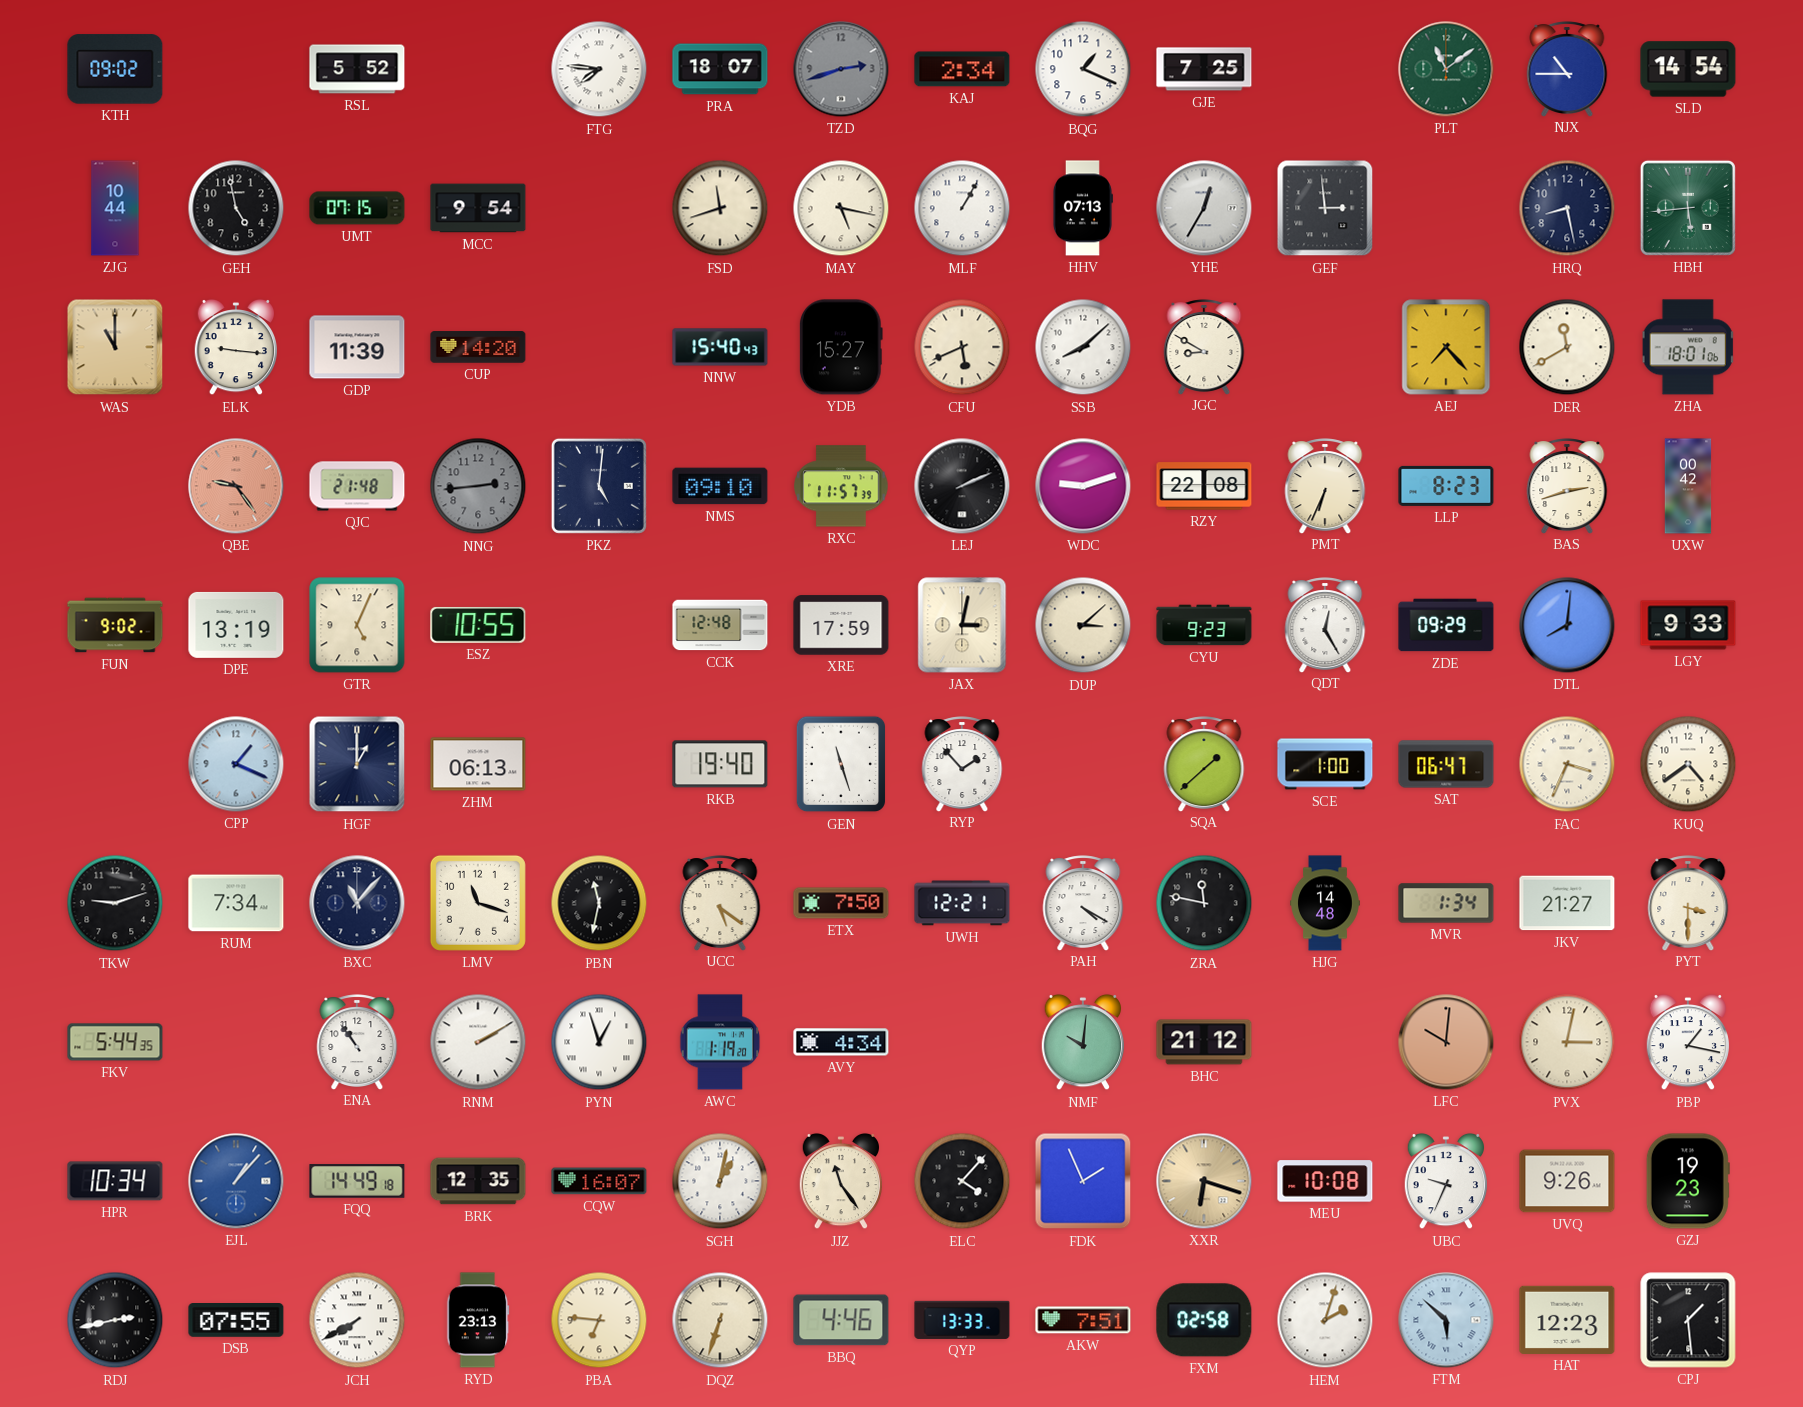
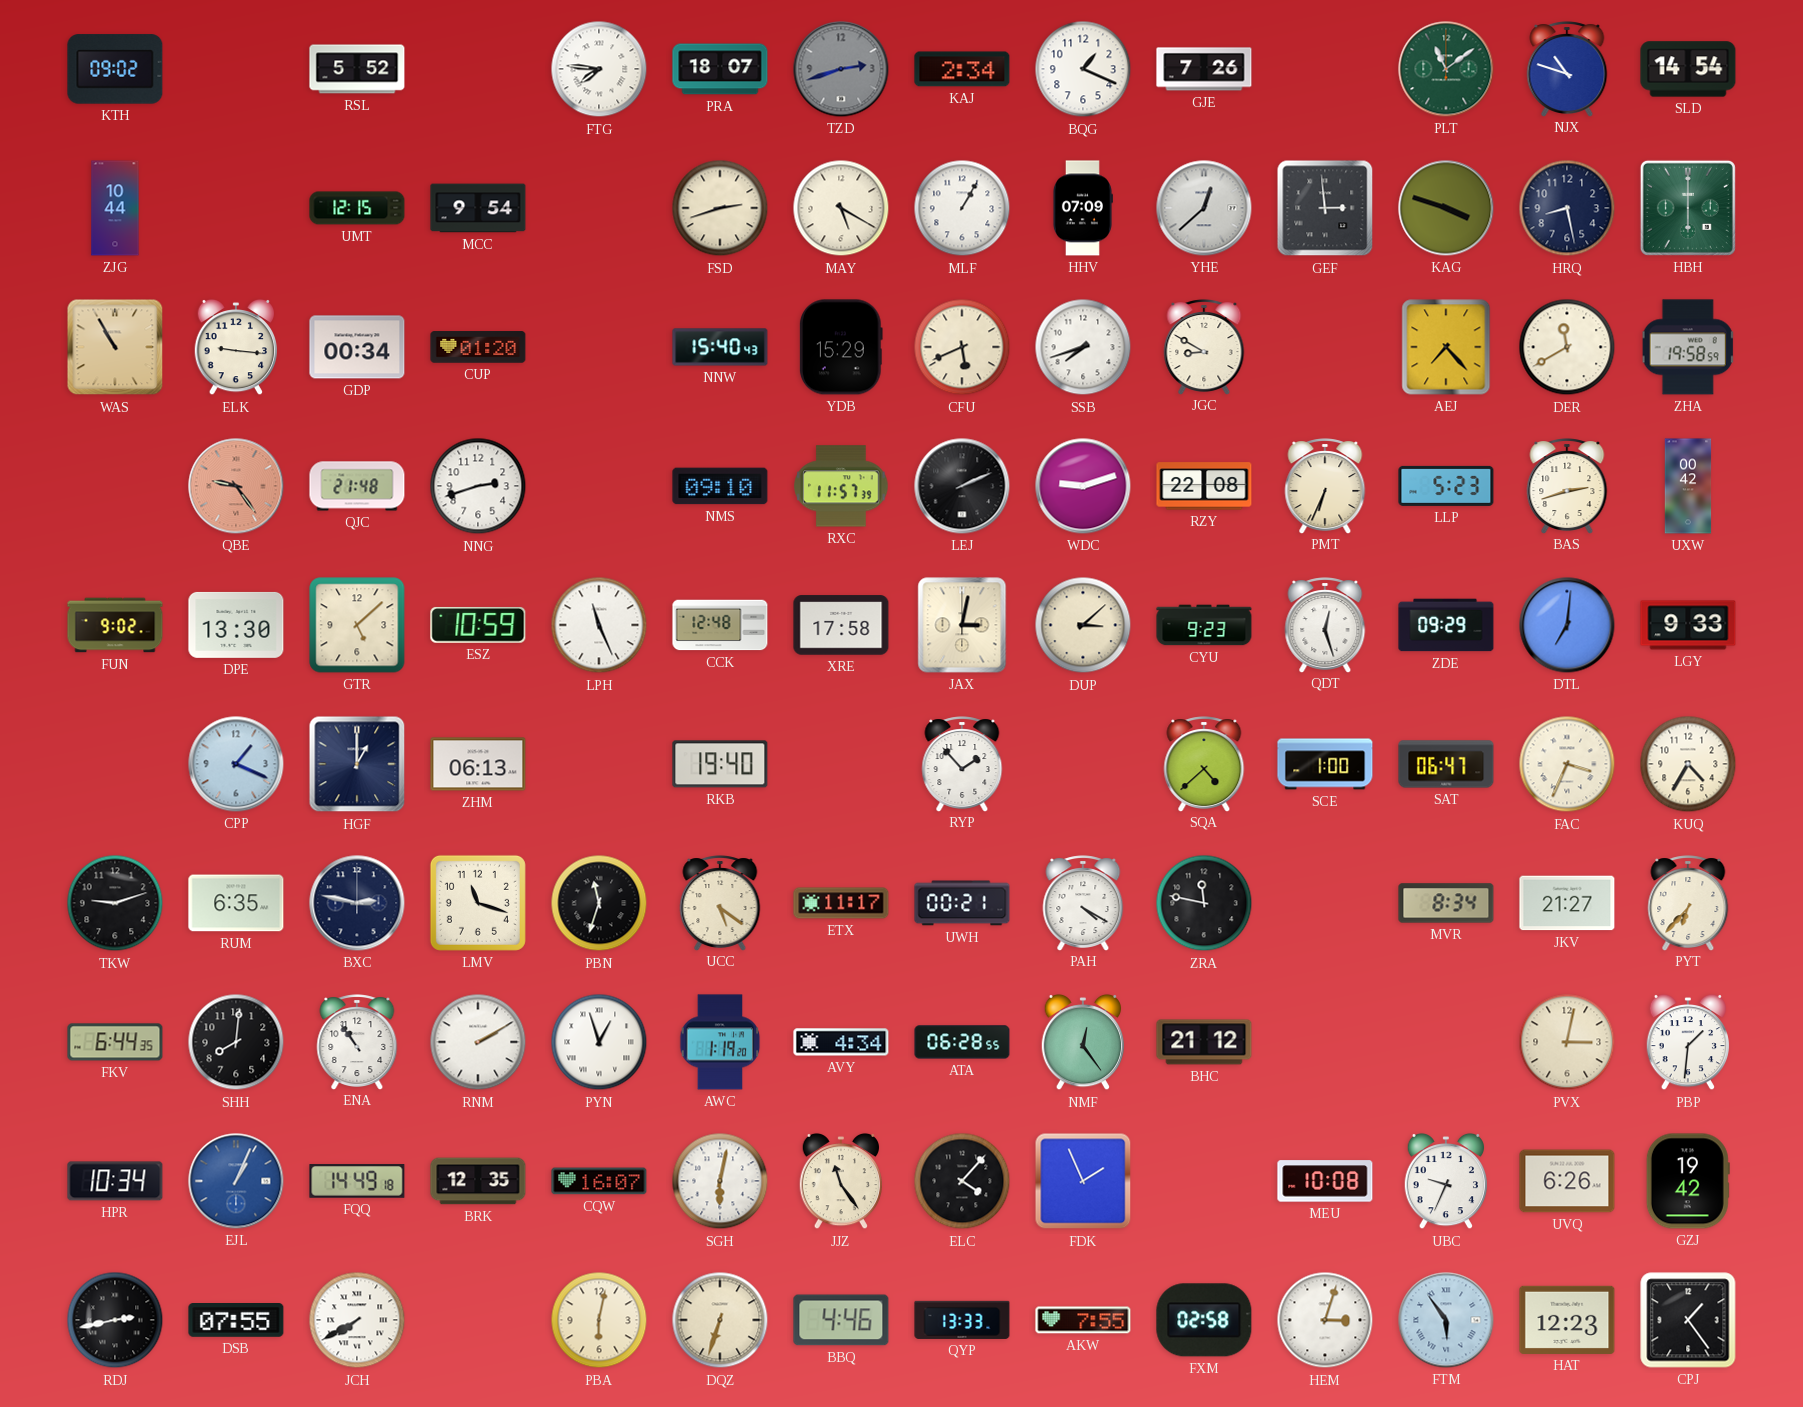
GJE: 7:25 -> 7:26 (1204, 69)
NJX: 10:45 -> 10:48 (1567, 69)
GEH: 4:58 -> none (236, 208)
UMT: 07:15 -> 12:15 (357, 208)
FSD: 11:42 -> 2:42 (720, 208)
MAY: 5:17 -> 5:20 (841, 208)
HHV: 07:13 -> 07:09 (1082, 208)
YHE: 12:35 -> 12:38 (1204, 208)
KAG: none -> 3:48 (1446, 208)
HBH: 5:44 -> 6:00 (1688, 208)
WAS: 11:00 -> 10:55 (115, 347)
GDP: 11:39 -> 00:34 (357, 347)
CUP: 14:20 -> 01:20 (478, 347)
YDB: 15:27 -> 15:29 (841, 347)
SSB: 8:08 -> 7:42 (1083, 347)
ZHA: 18:01 -> 19:58 (1688, 347)
NNG: 2:44 -> 2:42 (478, 486)
NNG dial: grey -> white (478, 486)
PKZ: 5:01 -> none (599, 486)
LLP: 8:23 -> 5:23 (1446, 486)
DPE: 13:19 -> 13:30 (236, 625)
GTR: 5:04 -> 5:08 (357, 625)
ESZ: 10:55 -> 10:59 (478, 625)
LPH: none -> 11:26 (599, 625)
XRE: 17:59 -> 17:58 (841, 625)
QDT: 12:25 -> 12:27 (1325, 625)
DTL: 8:01 -> 7:01 (1567, 625)
GEN: 11:27 -> none (841, 764)
SQA: 1:38 -> 4:38 (1204, 764)
KUQ: 4:39 -> 4:35 (1688, 764)
RUM: 7:34 -> 6:35 (236, 903)
BXC: 11:07 -> 2:47 (357, 903)
PBN: 11:32 -> 11:33 (599, 903)
ETX: 7:50 -> 11:17 (841, 903)
UWH: 12:21 -> 00:21 (962, 903)
HJG: 14:48 -> none (1325, 903)
MVR: 1:34 -> 8:34 (1446, 903)
PYT: 3:30 -> 6:37 (1688, 903)
FKV: 5:44 -> 6:44 (115, 1042)
SHH: none -> 8:01 (236, 1042)
ATA: none -> 06:28 (962, 1042)
NMF: 10:01 -> 12:24 (1082, 1042)
LFC: 10:01 -> none (1446, 1042)
PBP: 1:17 -> 1:31 (1687, 1042)
EJL: 1:07 -> 1:04 (236, 1181)
SGH: 1:02 -> 6:02 (720, 1181)
XXR: 6:18 -> none (1204, 1181)
UVQ: 9:26 -> 6:26 (1567, 1181)
GZJ: 19:23 -> 19:42 (1688, 1181)
RYD: 23:13 -> none (478, 1320)
PBA: 6:46 -> 6:02 (599, 1320)
AKW: 7:51 -> 7:55 (1083, 1320)
HEM: 2:03 -> 3:03 (1325, 1320)
FTM: 5:52 -> 5:54 (1446, 1320)
CPJ: 1:29 -> 1:24 (1688, 1320)
